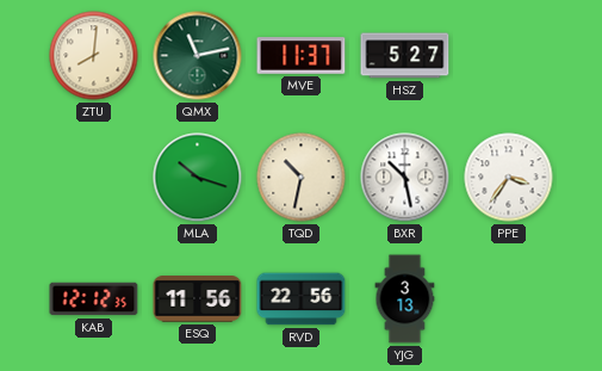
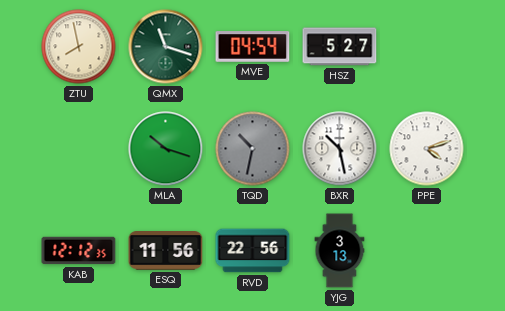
ZTU: 8:01 -> 7:58 (79, 47)
QMX: 11:13 -> 11:18 (166, 47)
MVE: 11:37 -> 04:54 (253, 47)
TQD dial: cream -> grey (253, 149)
PPE: 3:36 -> 4:12 (427, 149)
